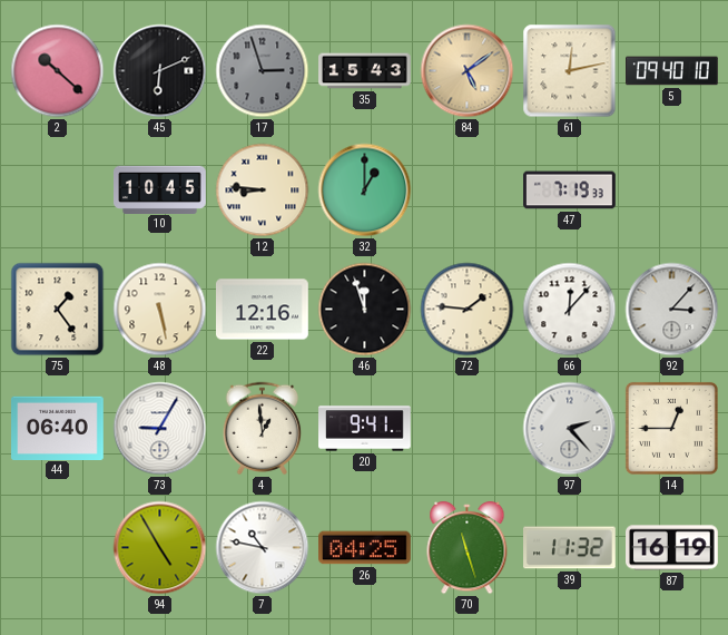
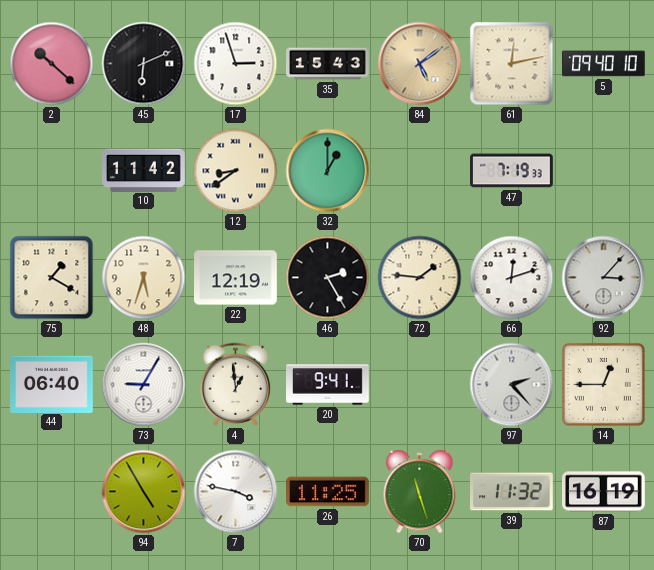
17 dial: grey -> white (236, 64)
10: 10:45 -> 11:42 (144, 170)
12: 8:46 -> 8:39 (236, 171)
75: 1:24 -> 1:20 (52, 278)
48: 5:28 -> 5:33 (144, 278)
22: 12:16 -> 12:19 (236, 278)
46: 11:57 -> 2:25 (328, 278)
66: 12:07 -> 12:12 (512, 278)
7: 10:47 -> 3:47 (236, 492)
26: 04:25 -> 11:25 (328, 492)
